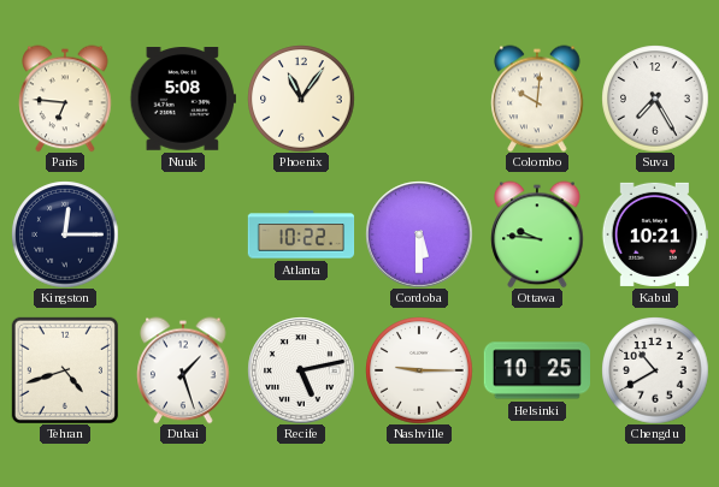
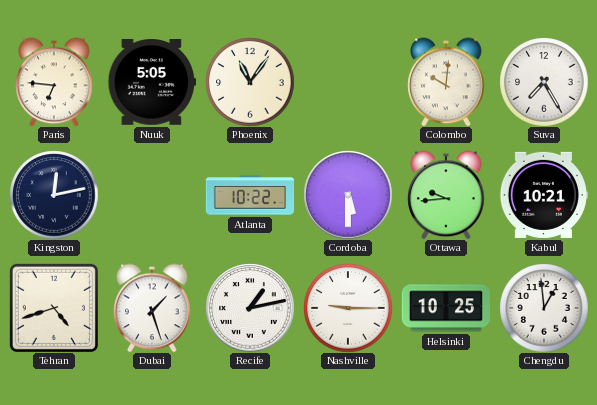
Nuuk: 5:08 -> 5:05 (151, 83)
Kingston: 12:15 -> 12:13 (54, 195)
Ottawa: 9:46 -> 9:44 (446, 195)
Recife: 5:13 -> 1:13 (250, 308)
Chengdu: 10:40 -> 12:59 (544, 308)
